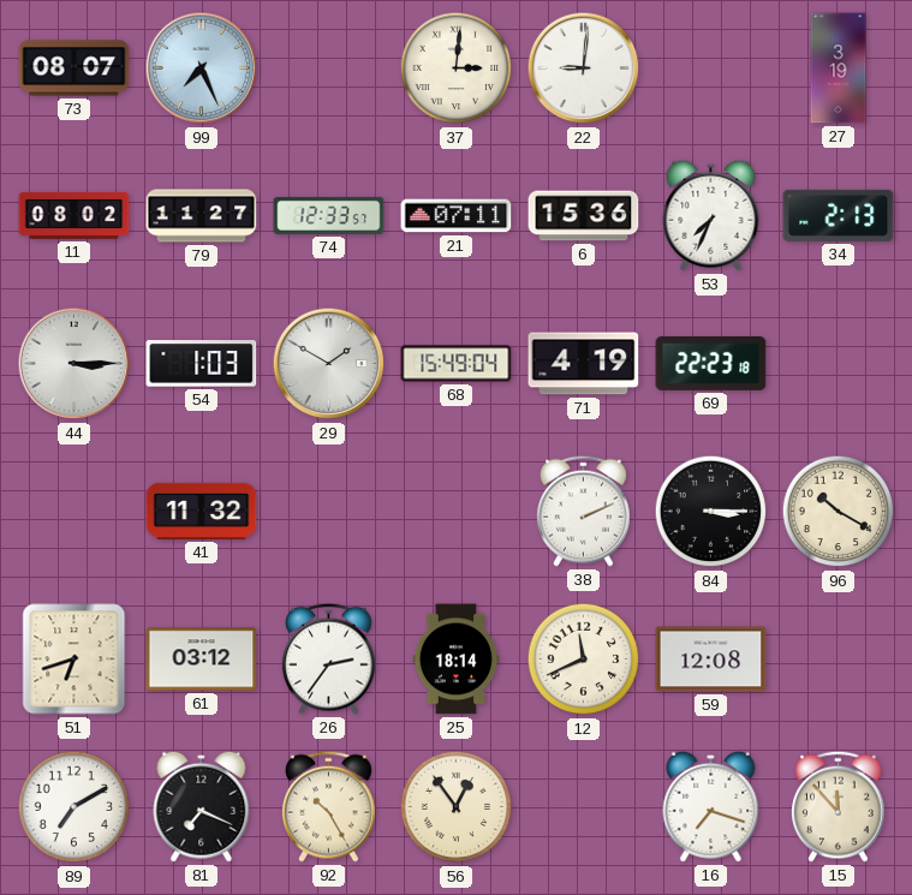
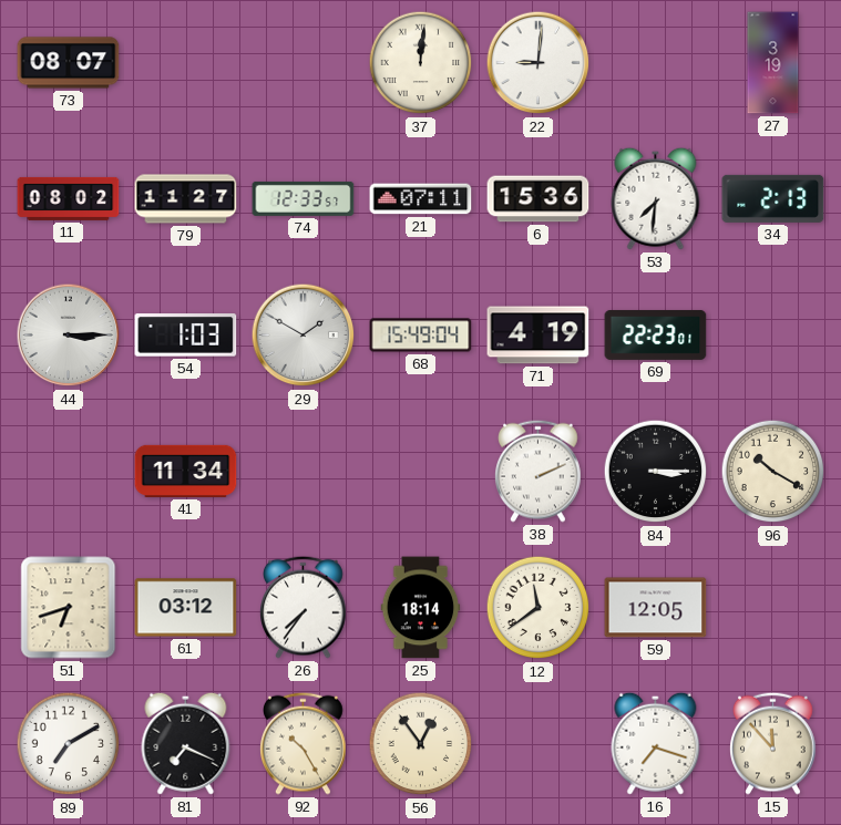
99: 7:26 -> none (202, 68)
37: 3:01 -> 12:01 (421, 63)
53: 7:34 -> 7:31 (656, 198)
69: 22:23:18 -> 22:23:01 (656, 334)
41: 11:32 -> 11:34 (186, 471)
26: 2:36 -> 7:36 (304, 607)
12: 11:41 -> 11:39 (539, 608)
59: 12:08 -> 12:05 (656, 608)
